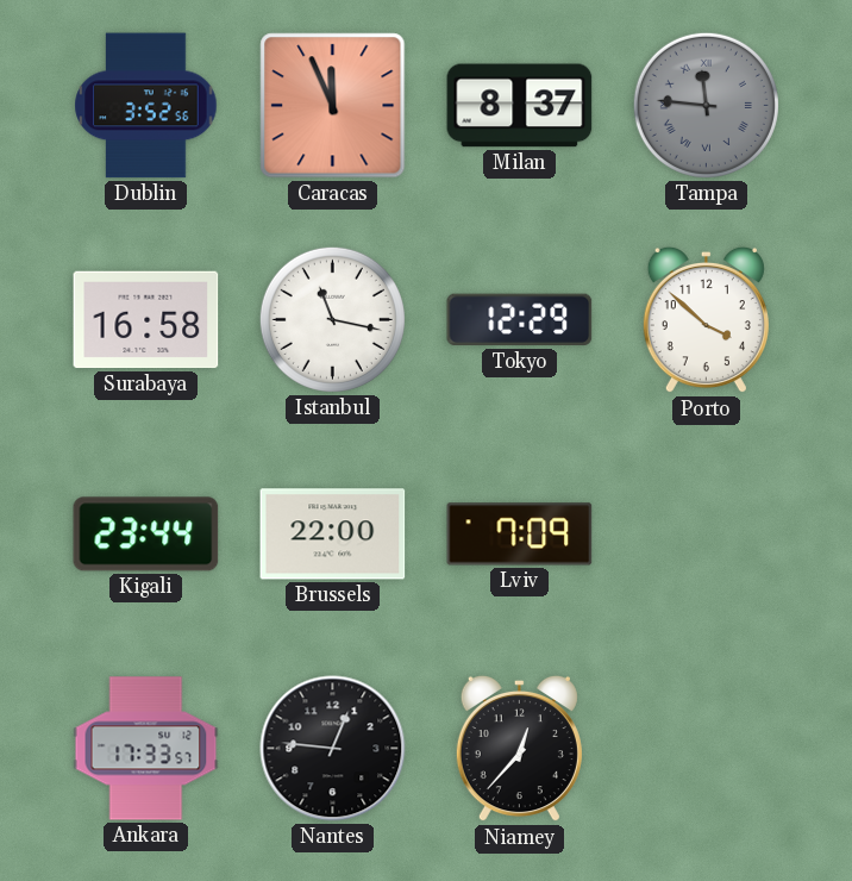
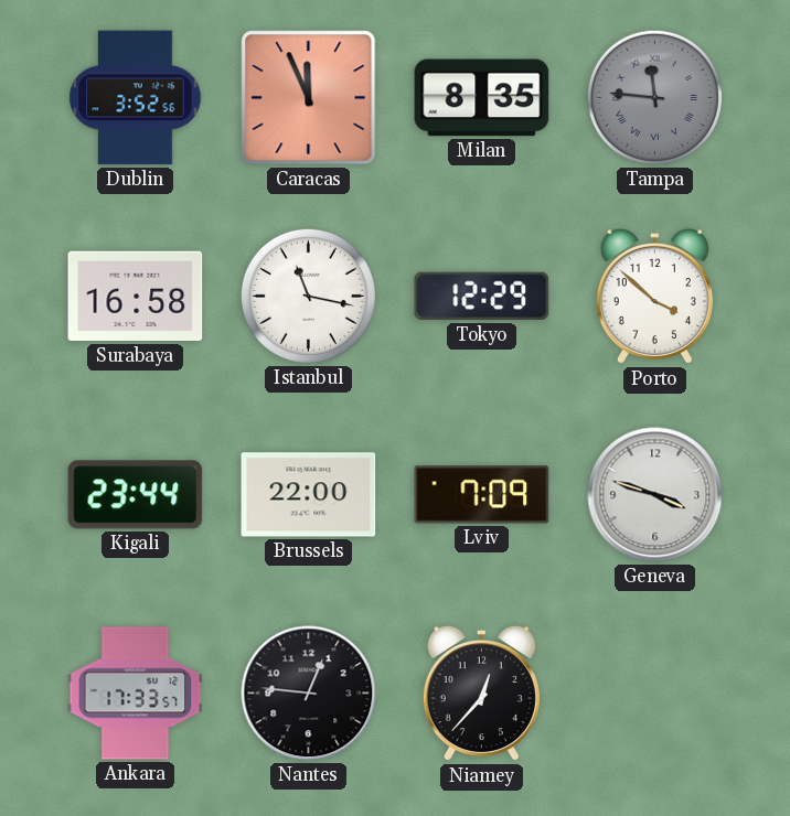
Milan: 8:37 -> 8:35 (482, 98)
Geneva: none -> 3:48 (655, 495)
